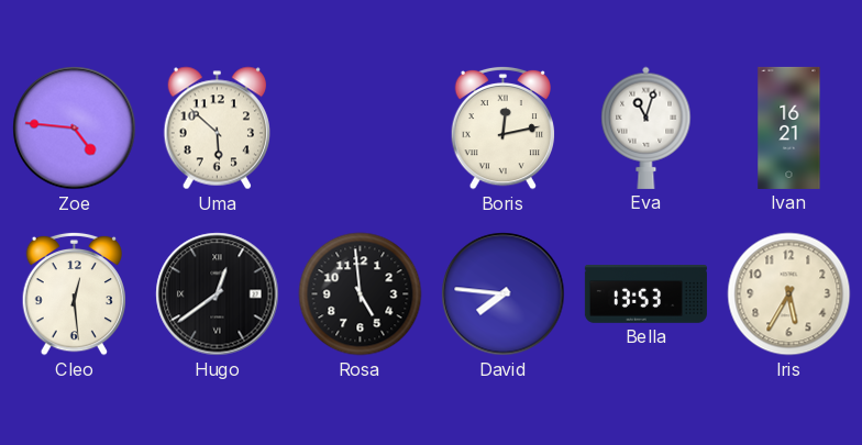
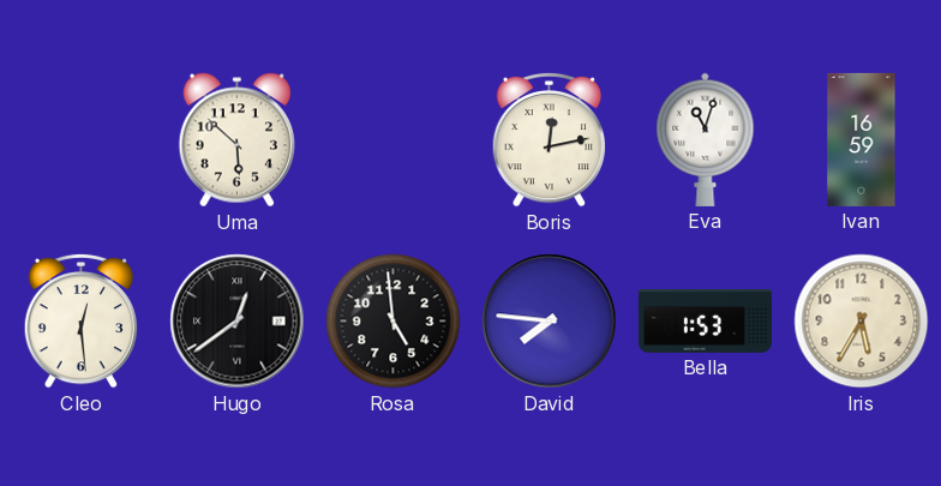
Zoe: 4:46 -> none (75, 129)
Ivan: 16:21 -> 16:59 (862, 139)
Bella: 13:53 -> 1:53 (705, 322)
